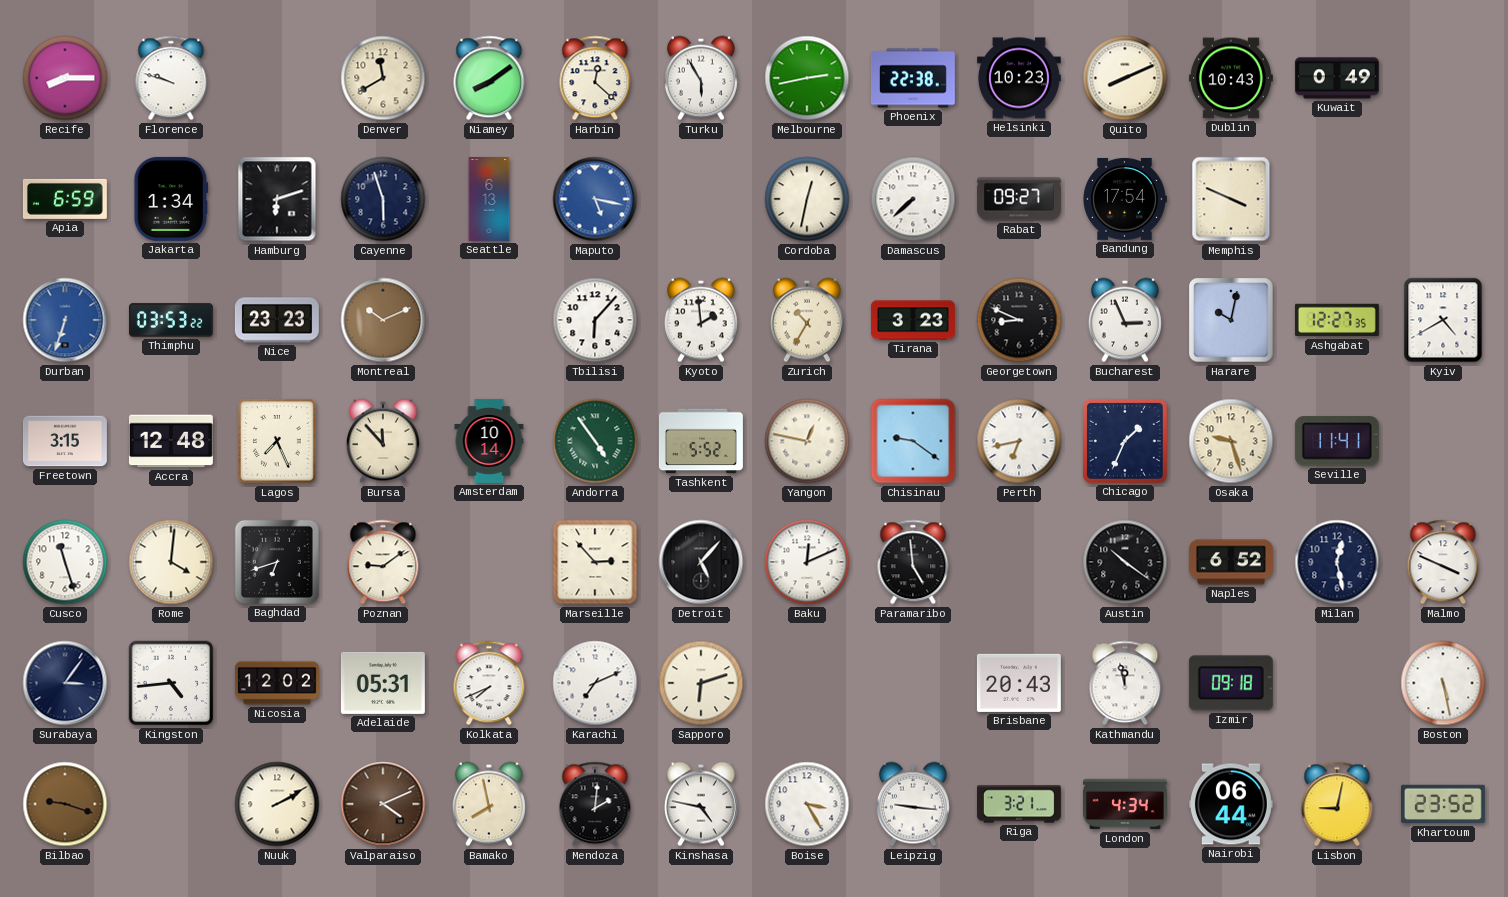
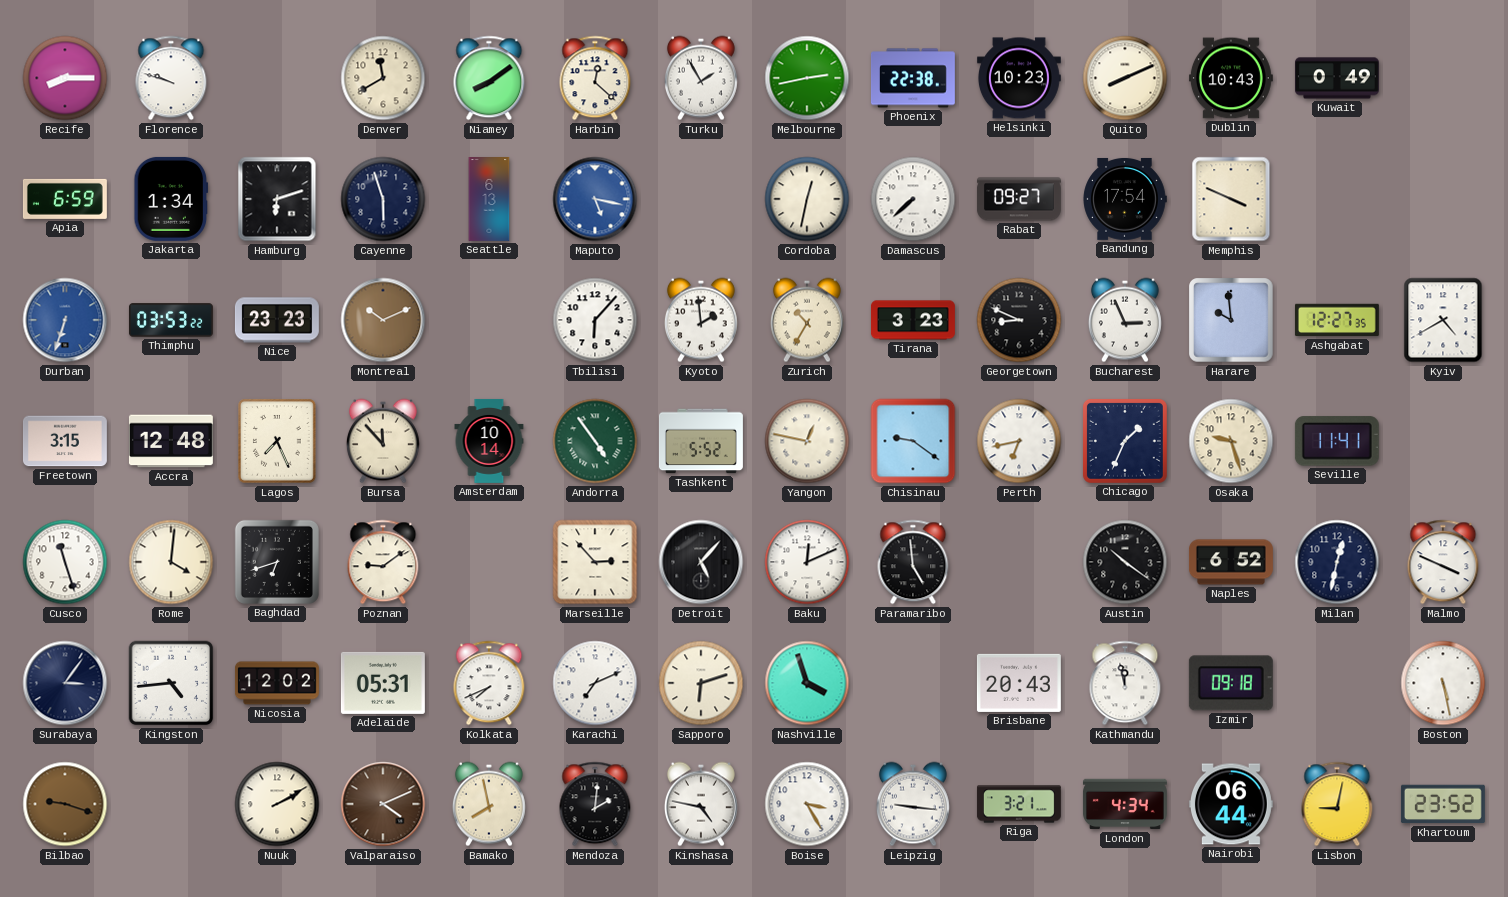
Turku: 5:55 -> 1:55 (701, 78)
Harare: 10:02 -> 9:59 (1231, 320)
Milan: 12:28 -> 12:32 (1337, 562)
Nashville: none -> 3:57 (807, 683)
